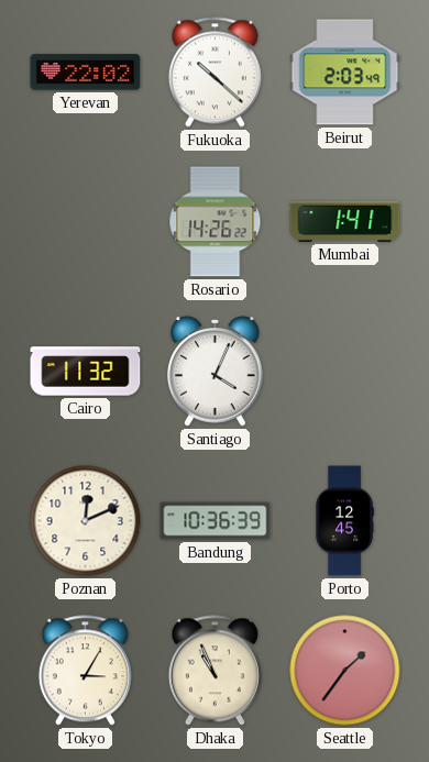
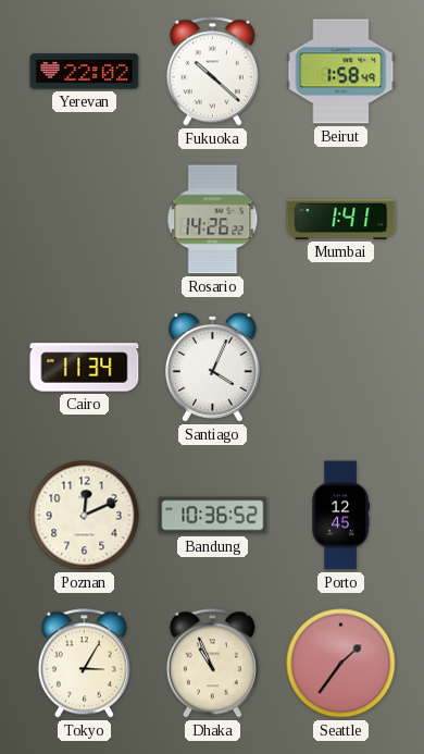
Beirut: 2:03 -> 1:58 (341, 72)
Cairo: 11:32 -> 11:34 (85, 368)
Bandung: 10:36:39 -> 10:36:52 (213, 516)
